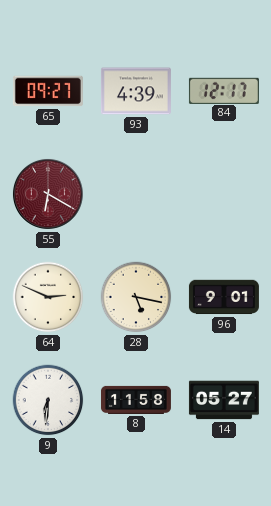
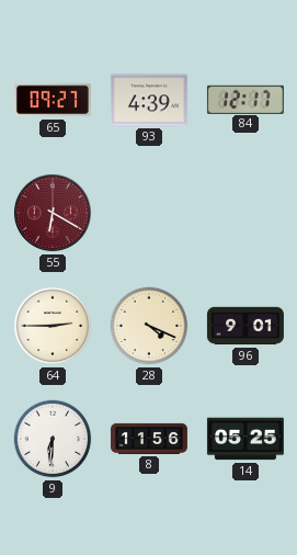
64: 2:49 -> 2:45 (53, 326)
28: 5:17 -> 4:19 (149, 326)
8: 11:58 -> 11:56 (149, 439)
14: 05:27 -> 05:25 (245, 439)
